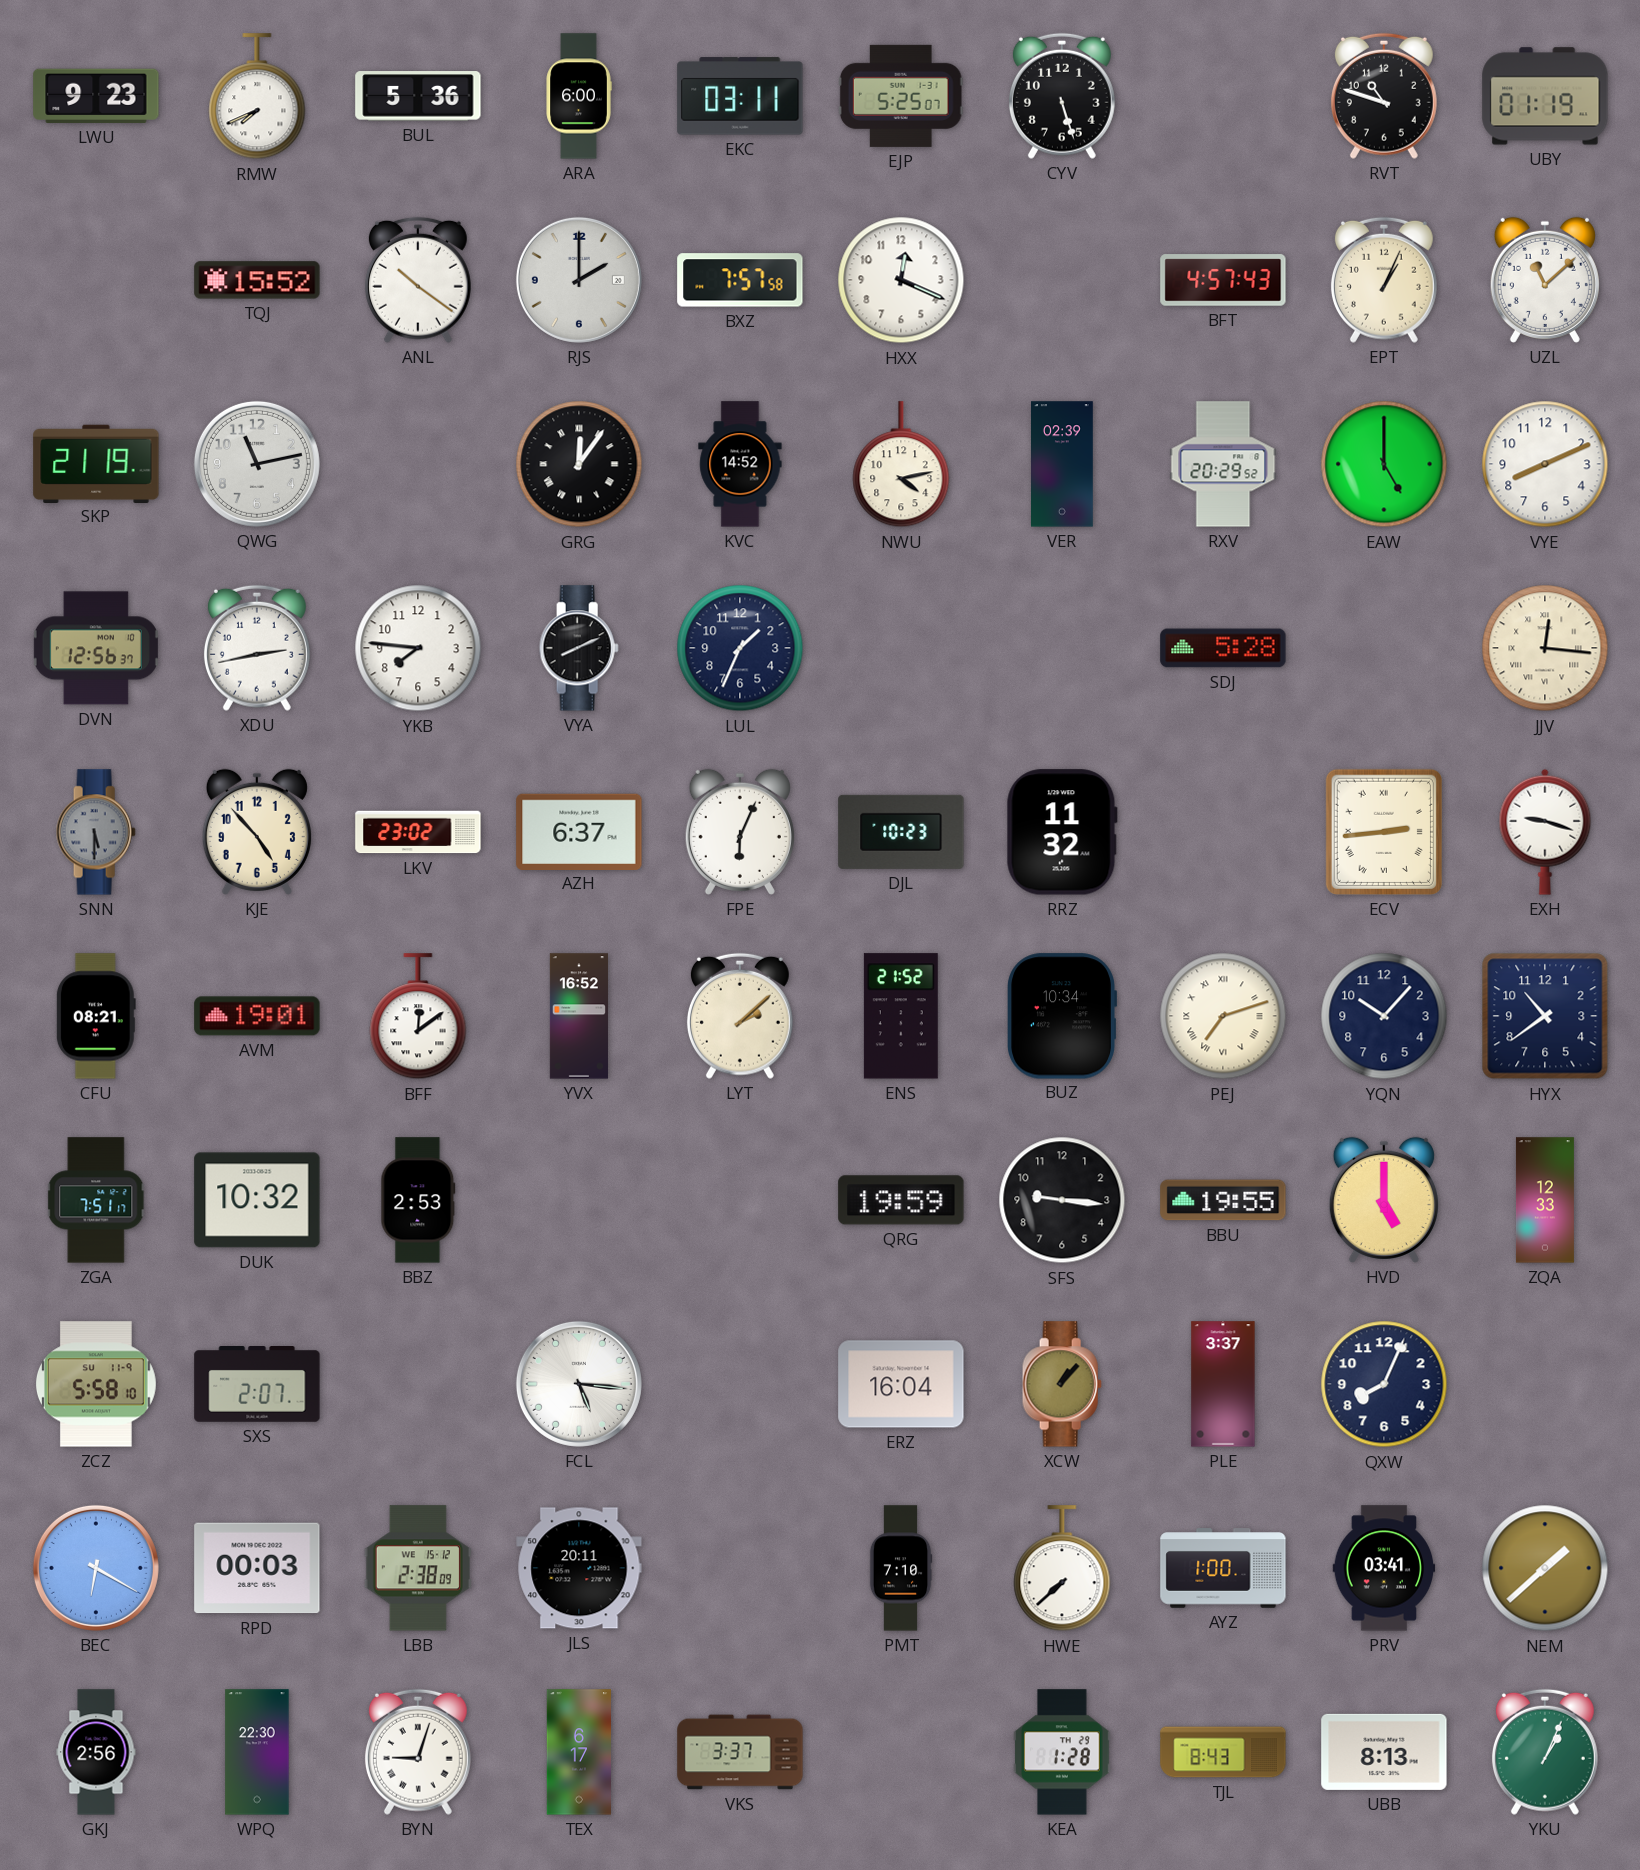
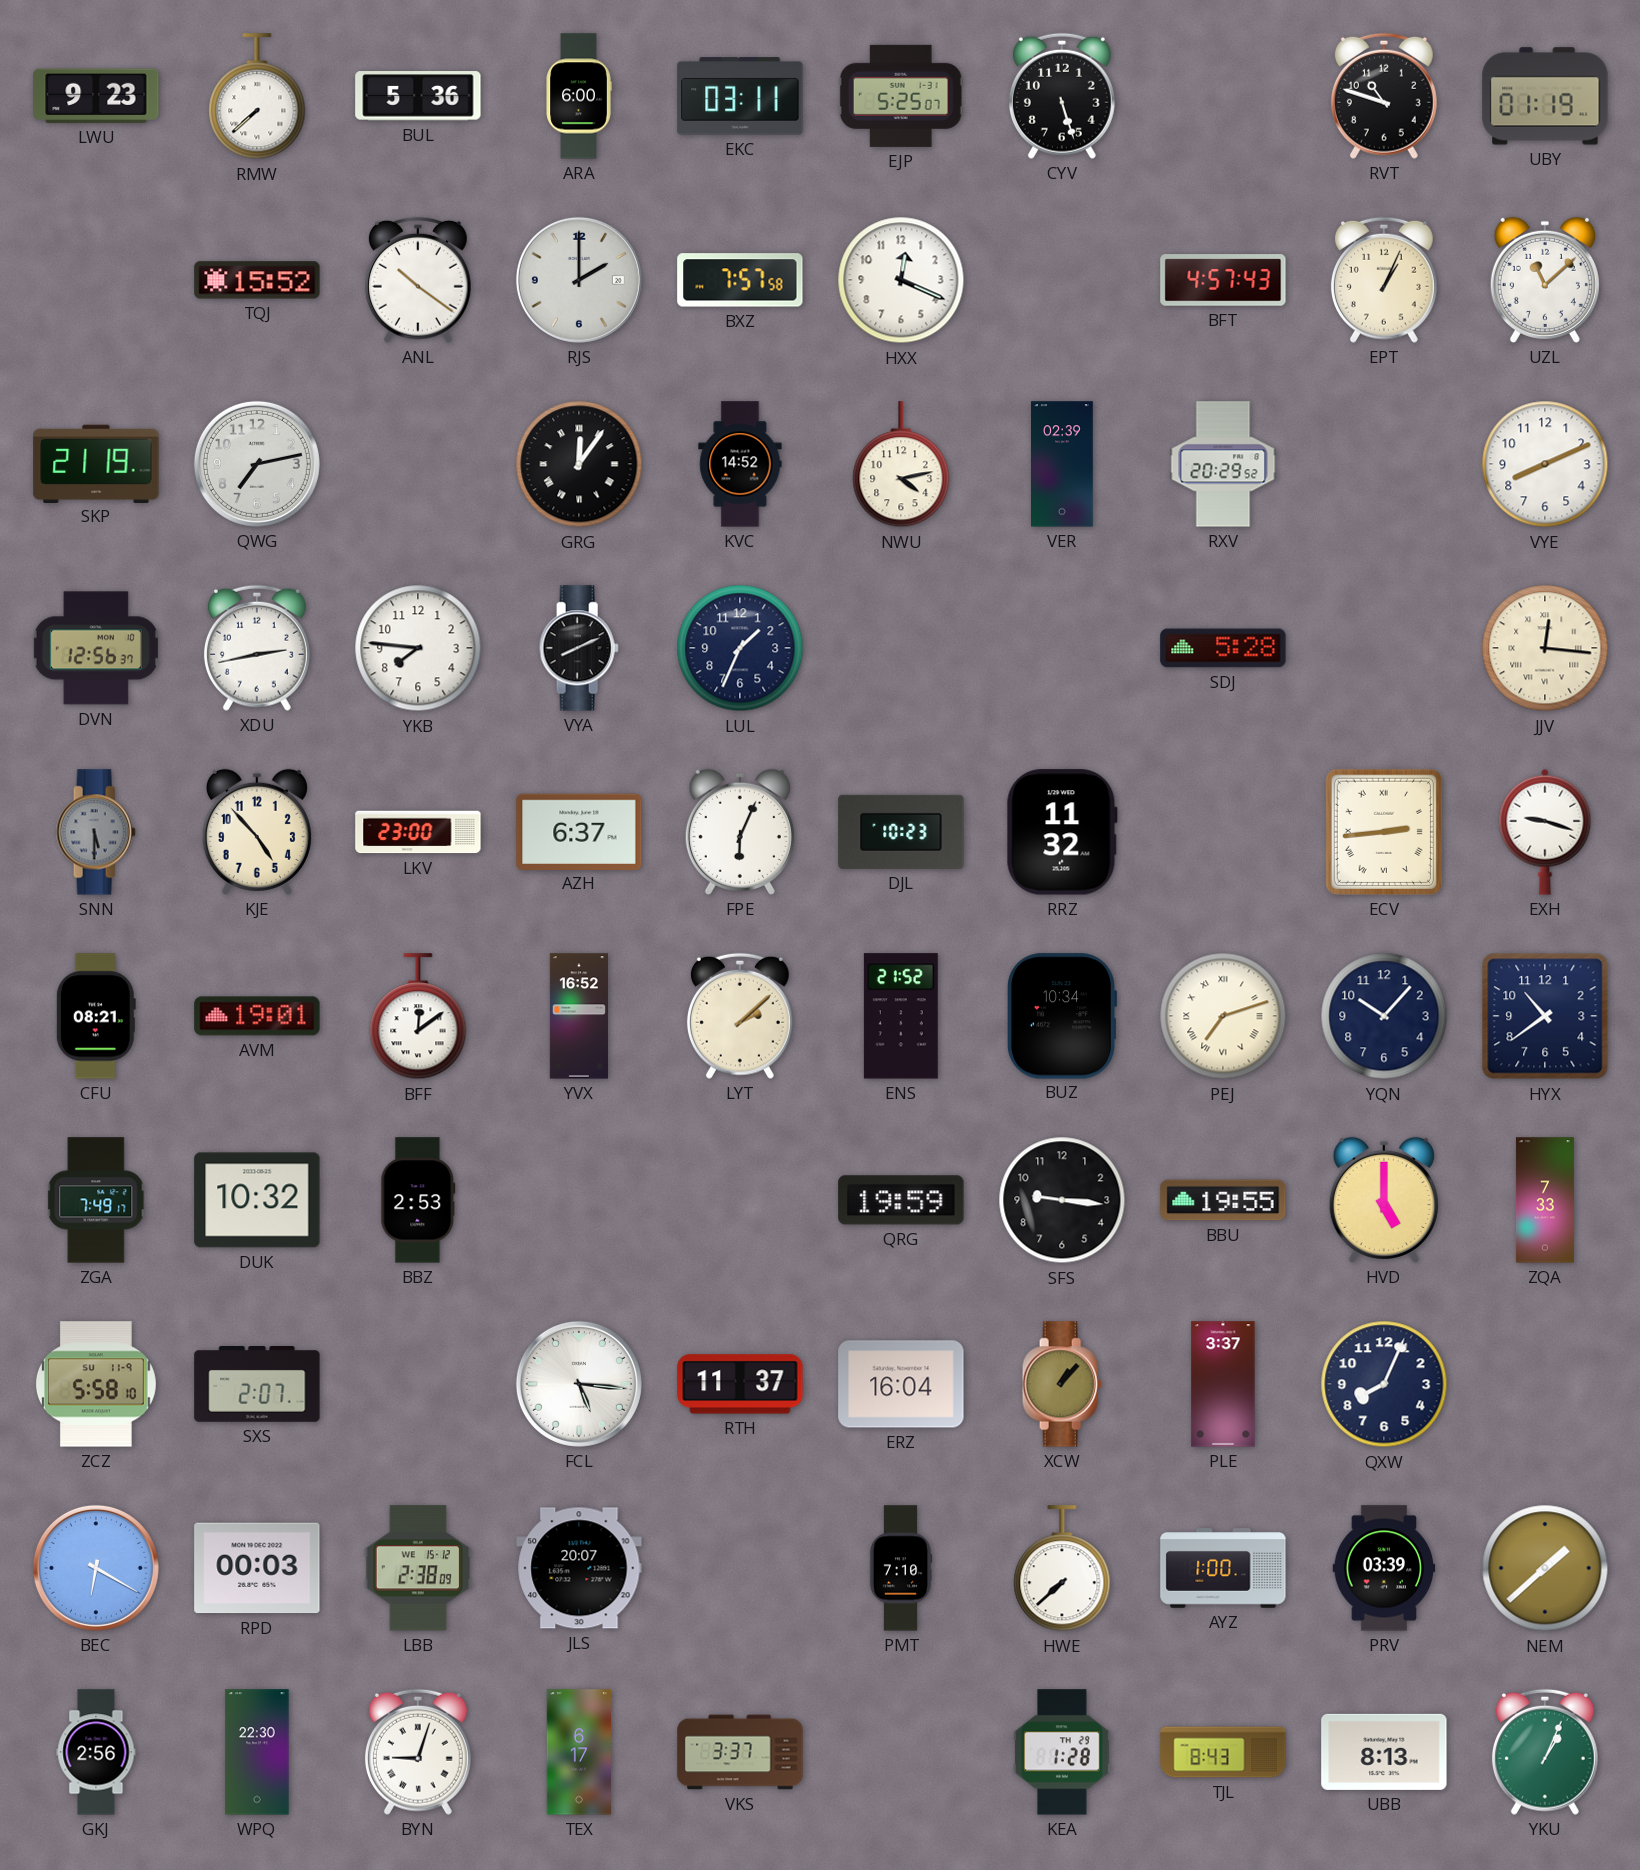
RMW: 7:41 -> 7:38 (257, 97)
QWG: 11:13 -> 7:13 (257, 464)
EAW: 5:00 -> none (1384, 464)
LKV: 23:02 -> 23:00 (418, 832)
ZGA: 7:51 -> 7:49 (97, 1200)
ZQA: 12:33 -> 7:33 (1545, 1200)
RTH: none -> 11:37 (740, 1384)
JLS: 20:11 -> 20:07 (579, 1568)
PRV: 03:41 -> 03:39 (1384, 1568)
